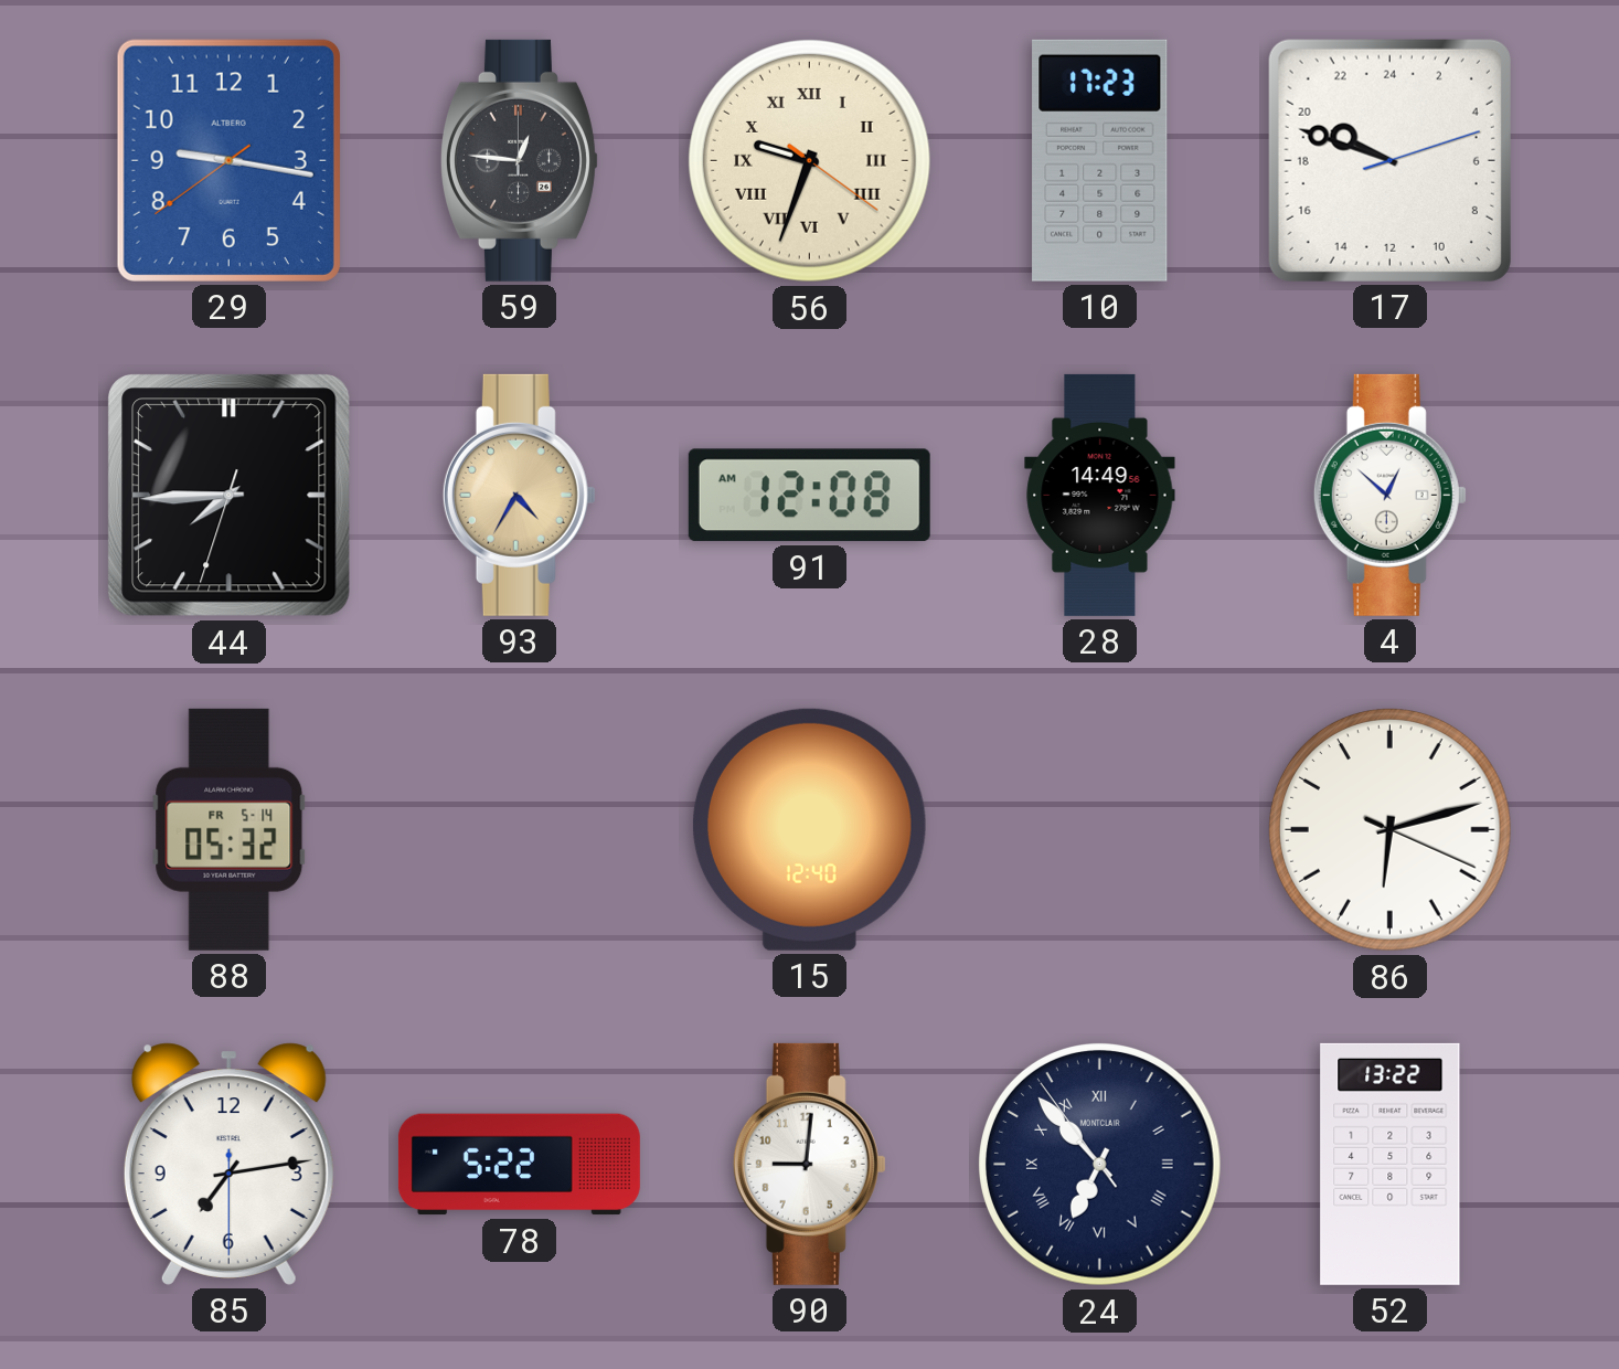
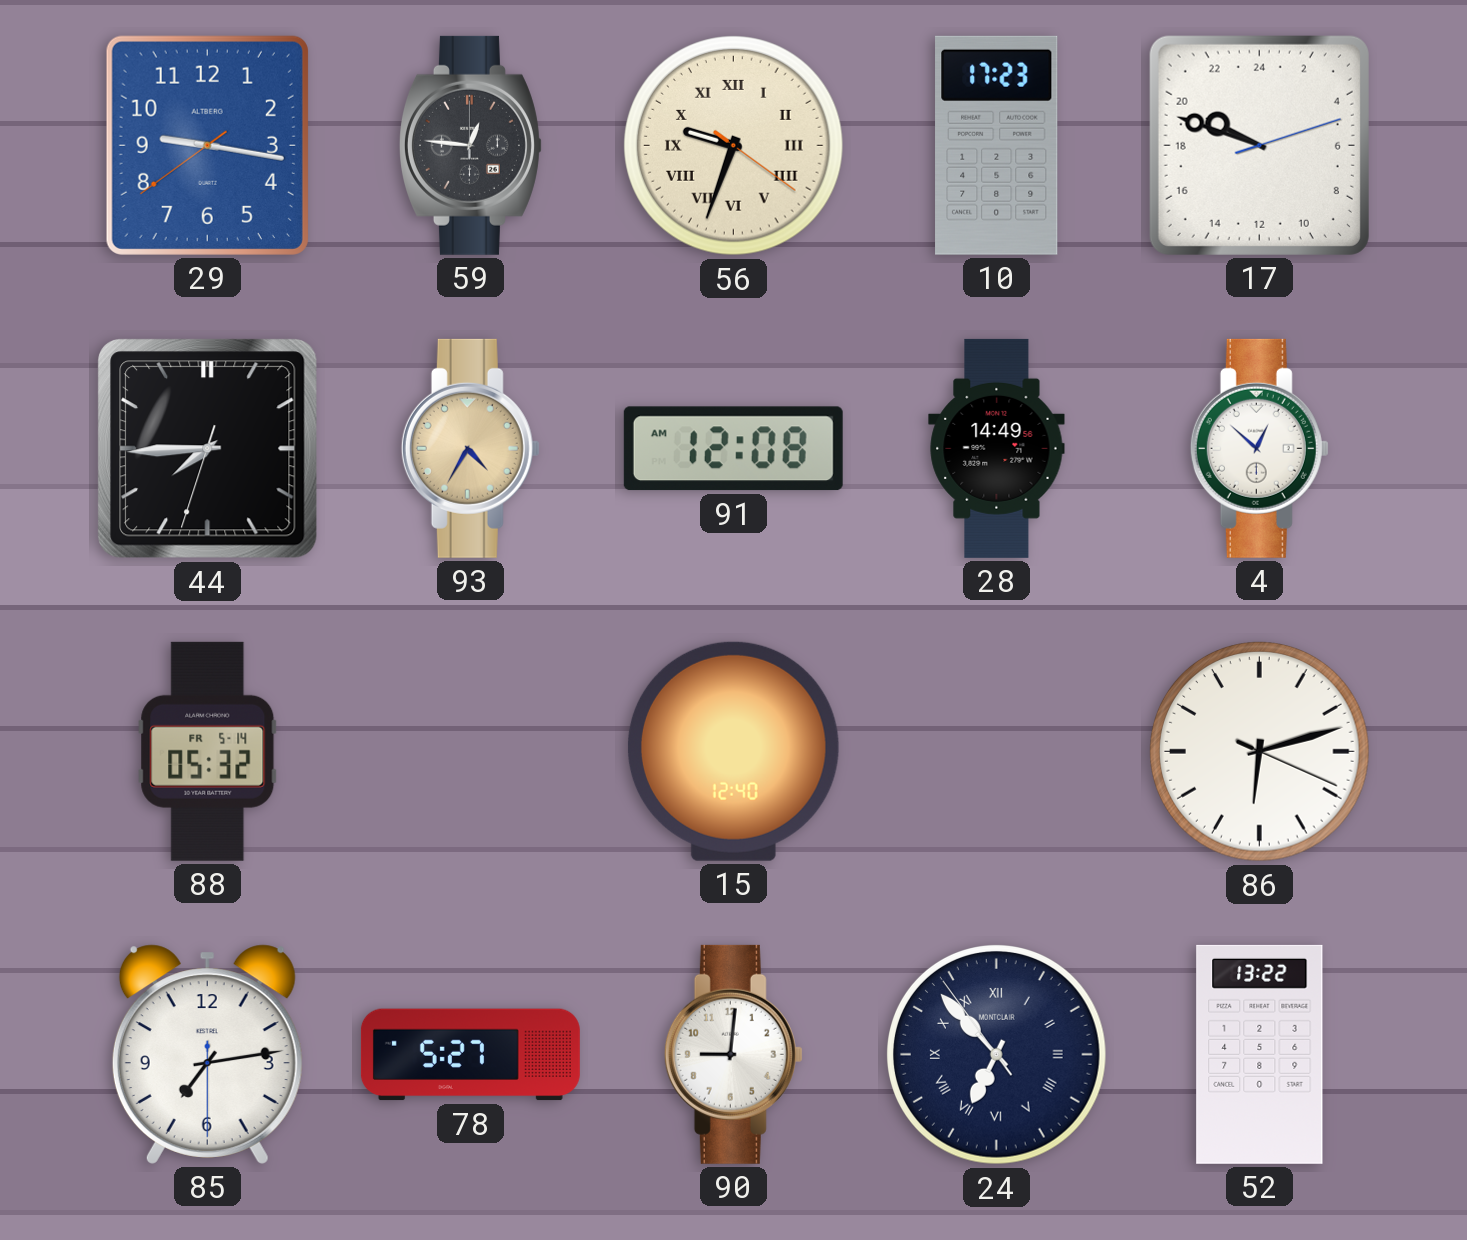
78: 5:22 -> 5:27 (470, 1055)
